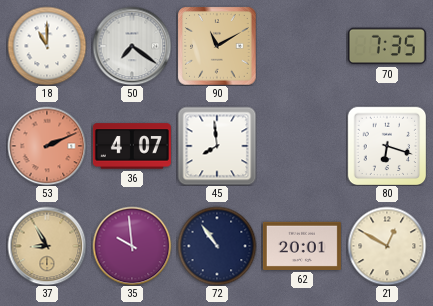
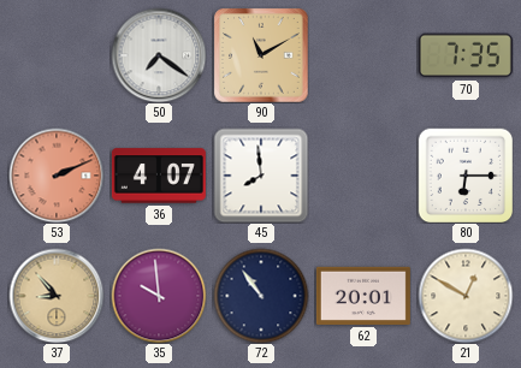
18: 11:00 -> none (47, 46)
80: 6:18 -> 6:15 (466, 176)
37: 8:55 -> 8:53 (57, 296)
